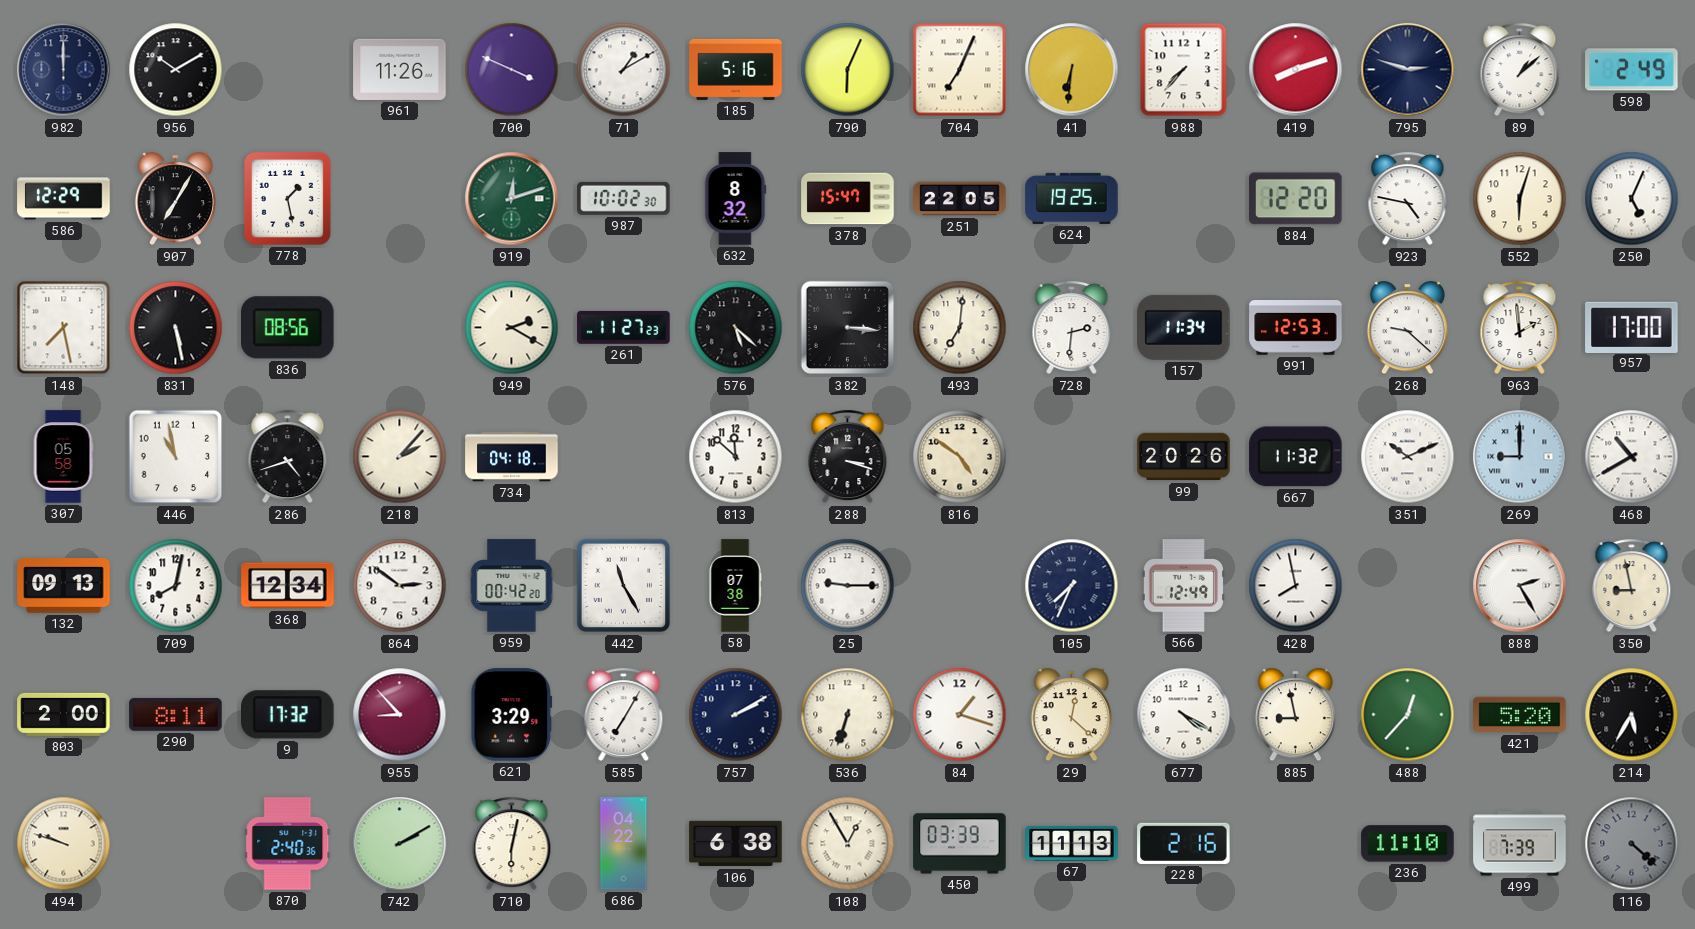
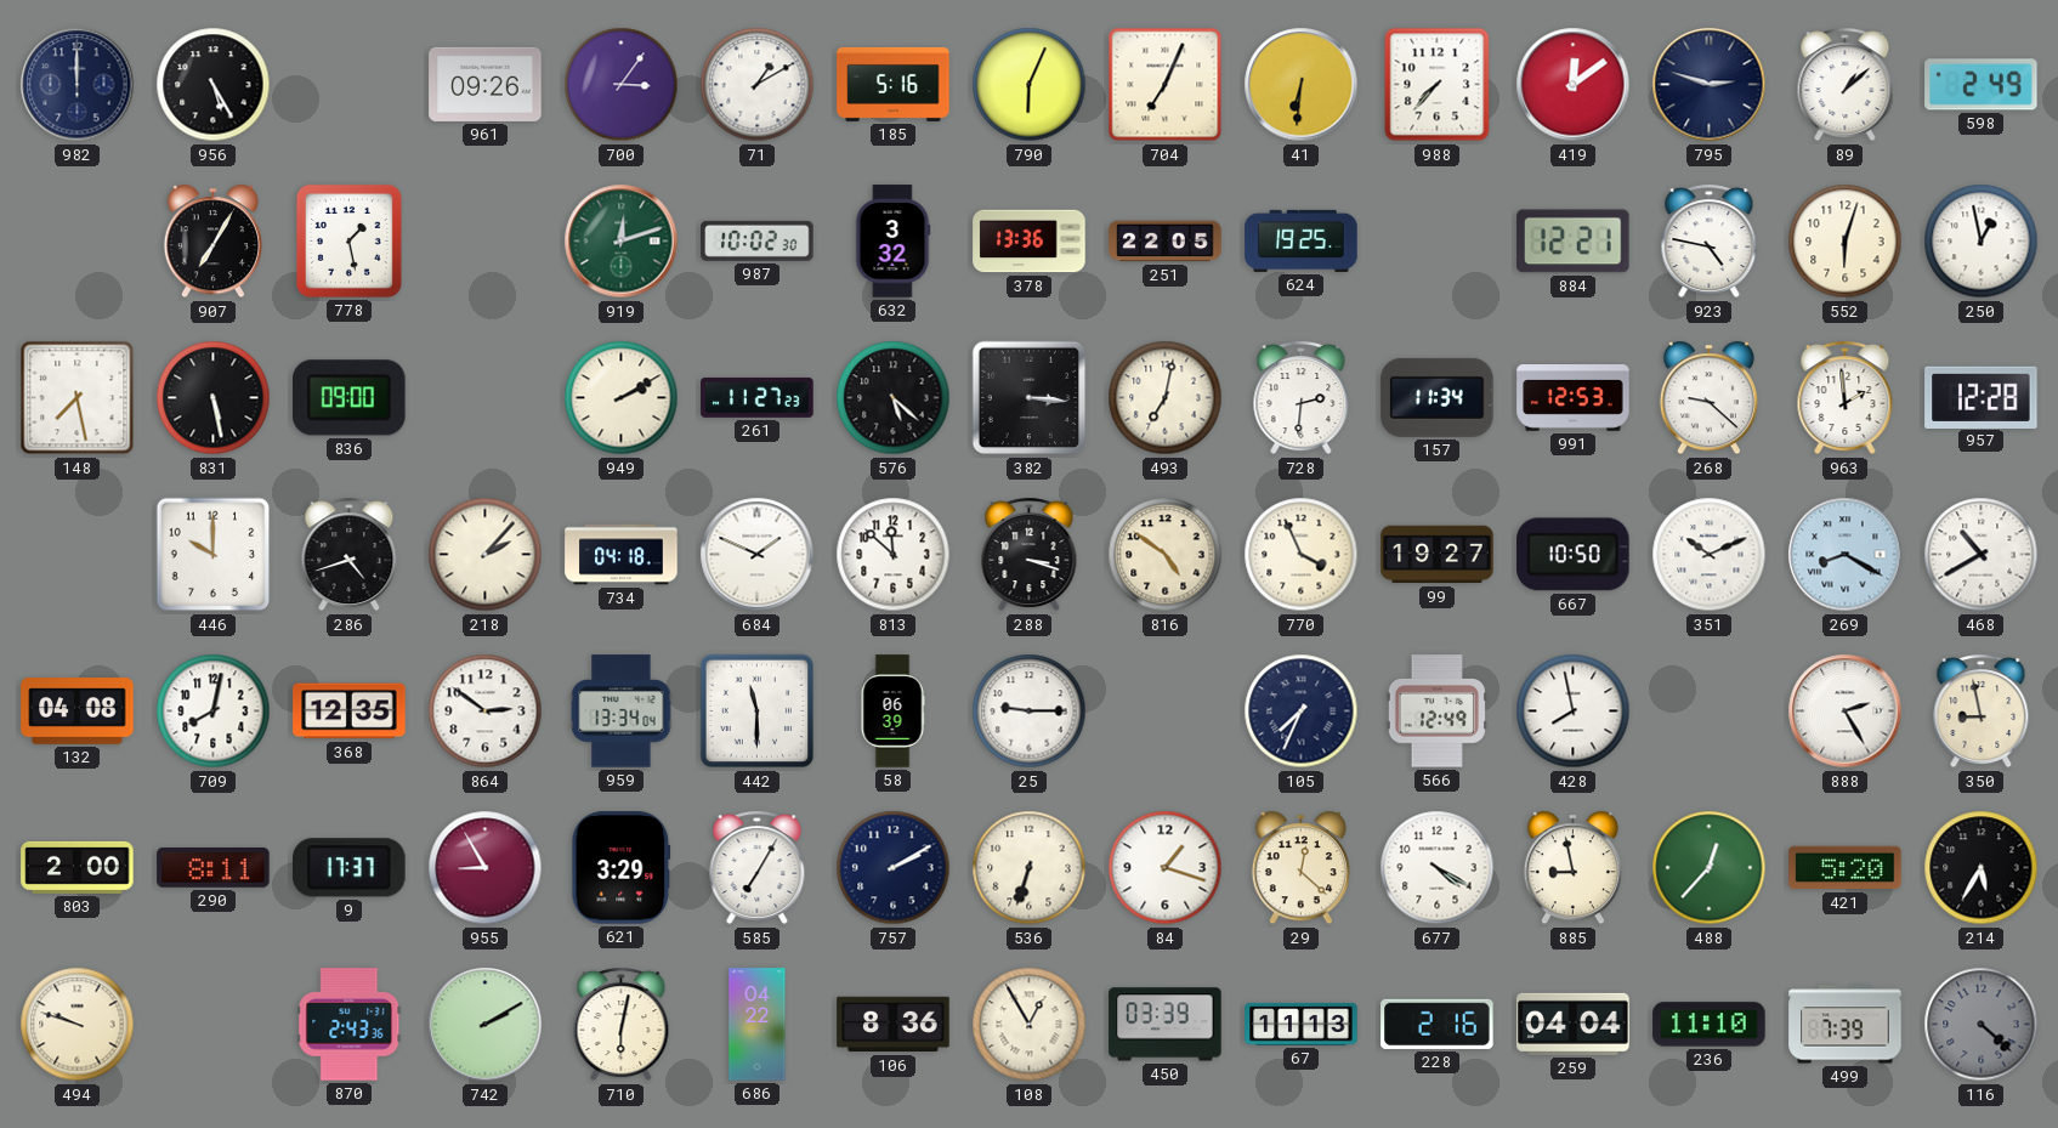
956: 10:10 -> 5:25 (214, 85)
961: 11:26 -> 09:26 (486, 84)
700: 3:49 -> 3:06 (622, 85)
419: 8:12 -> 12:09 (1574, 85)
586: 12:29 -> none (64, 199)
632: 8:32 -> 3:32 (892, 242)
378: 15:47 -> 13:36 (1030, 242)
884: 12:20 -> 12:21 (1574, 242)
250: 5:04 -> 12:58 (1982, 242)
836: 08:56 -> 09:00 (350, 398)
949: 2:20 -> 2:10 (622, 398)
493: 7:01 -> 7:02 (1166, 398)
957: 17:00 -> 12:28 (1982, 397)
307: 05:58 -> none (63, 457)
446: 10:58 -> 10:00 (214, 555)
684: none -> 1:49 (758, 555)
770: none -> 3:56 (1302, 555)
99: 20:26 -> 19:27 (1438, 555)
667: 11:32 -> 10:50 (1574, 555)
269: 9:00 -> 8:20 (1846, 555)
132: 09:13 -> 04:08 (78, 712)
368: 12:34 -> 12:35 (350, 712)
959: 00:42 -> 13:34 (622, 712)
442: 11:25 -> 11:30 (758, 712)
58: 07:38 -> 06:39 (892, 712)
9: 17:32 -> 17:37 (350, 868)
955: 8:53 -> 8:55 (486, 868)
870: 2:40 -> 2:43 (350, 1025)
106: 6:38 -> 8:36 (894, 1025)
259: none -> 04:04 (1574, 1024)
